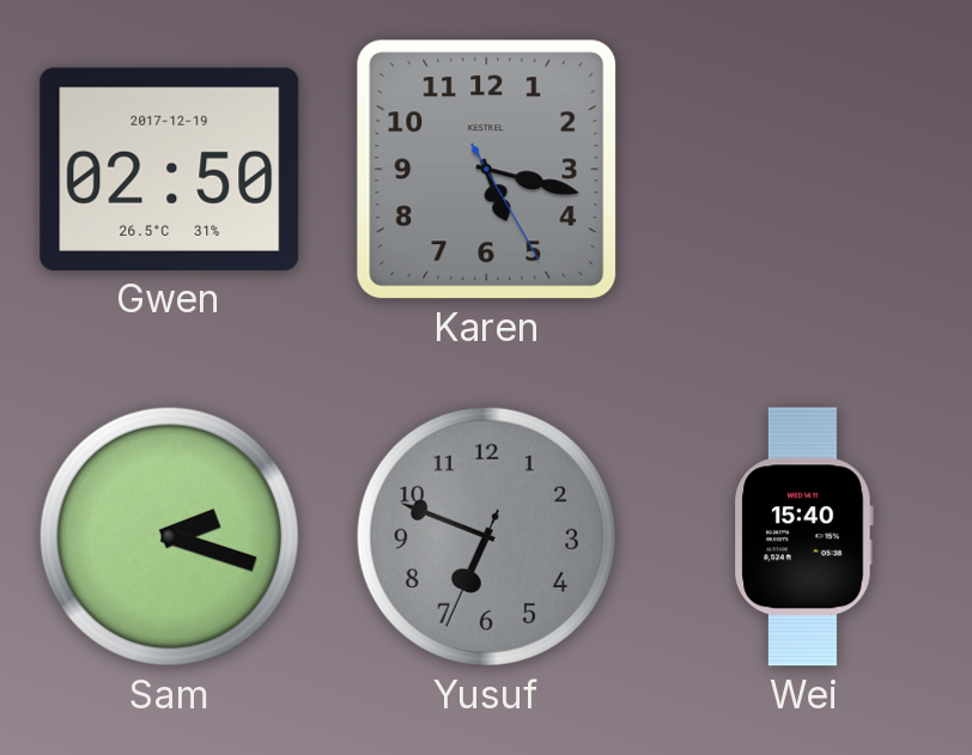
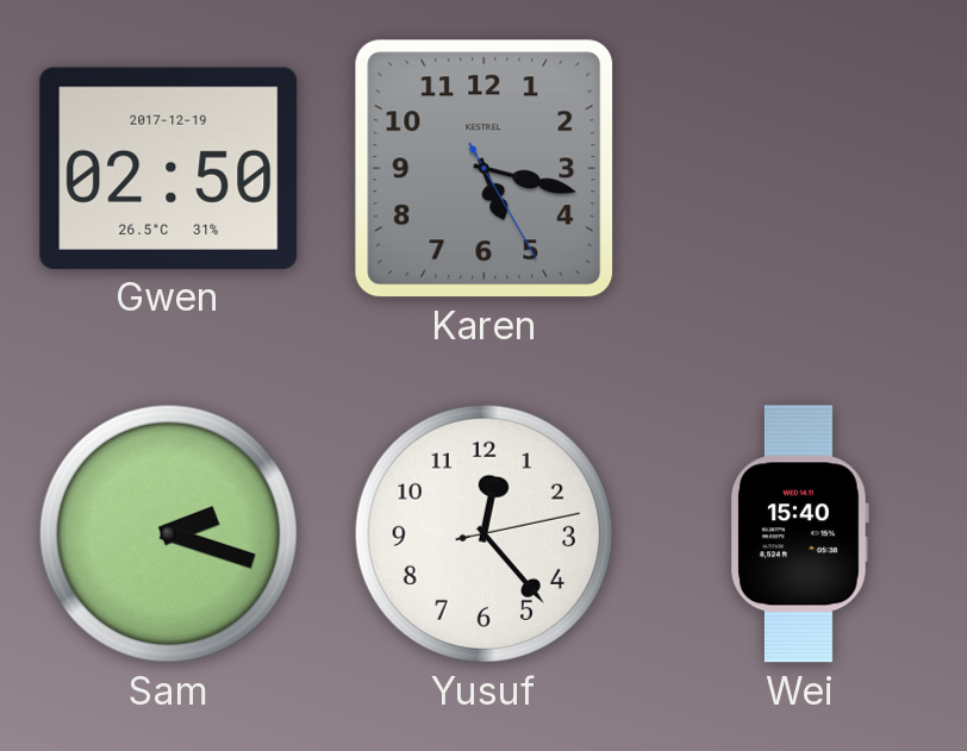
Yusuf: 6:48 -> 12:23 (484, 533)
Yusuf dial: grey -> white (484, 533)
